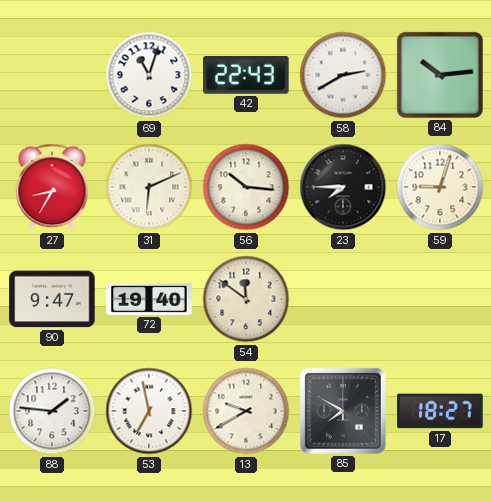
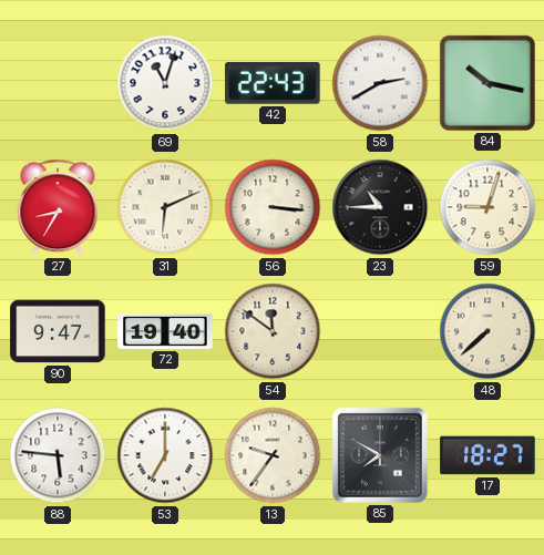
84: 10:14 -> 10:17 (487, 83)
56: 10:16 -> 3:16 (273, 207)
23: 7:45 -> 10:45 (380, 207)
48: none -> 7:38 (487, 331)
88: 1:46 -> 5:46 (58, 455)
53: 6:58 -> 7:00 (165, 455)
13: 9:40 -> 9:36 (273, 455)
